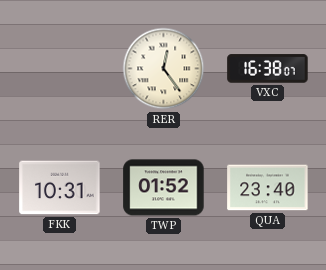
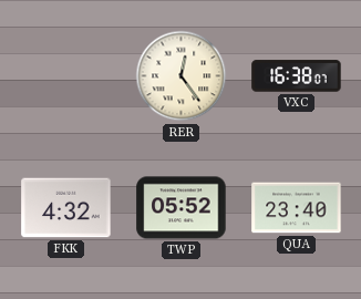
FKK: 10:31 -> 4:32 (66, 208)
TWP: 01:52 -> 05:52 (182, 208)
